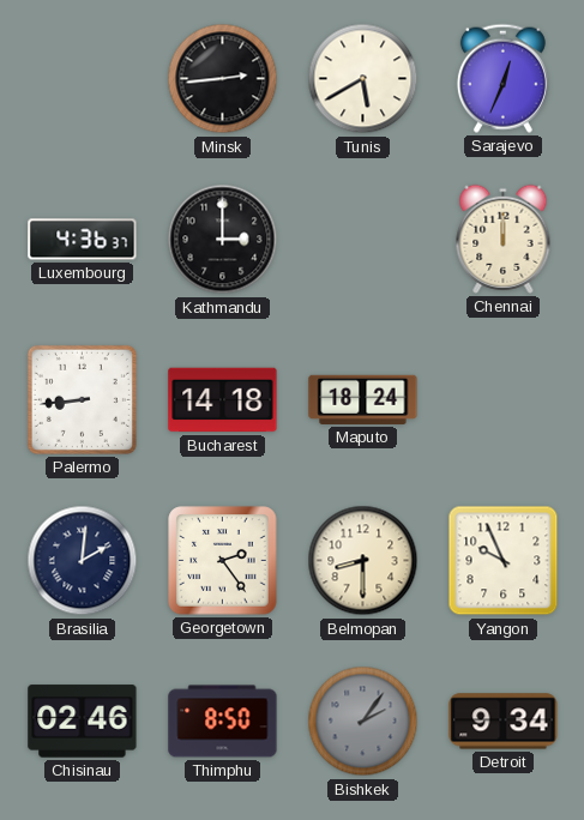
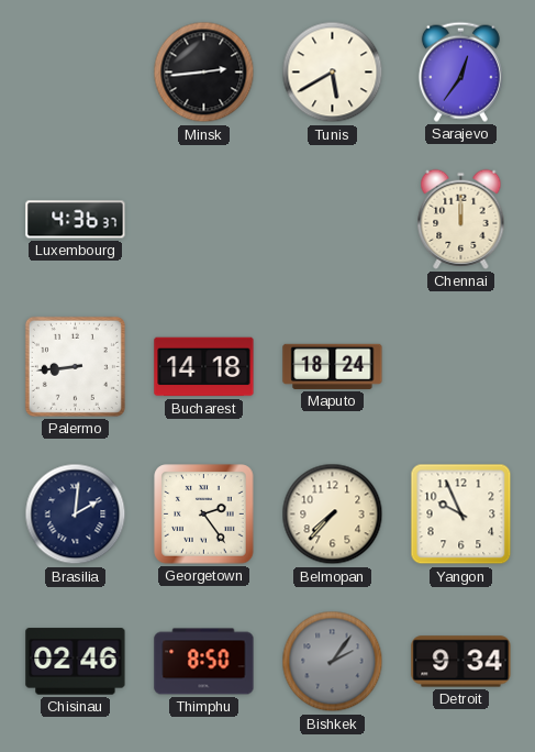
Sarajevo: 12:34 -> 12:36 (460, 71)
Kathmandu: 3:00 -> none (223, 240)
Belmopan: 8:30 -> 7:37 (333, 515)
